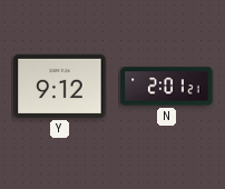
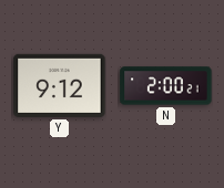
N: 2:01 -> 2:00 (166, 86)
